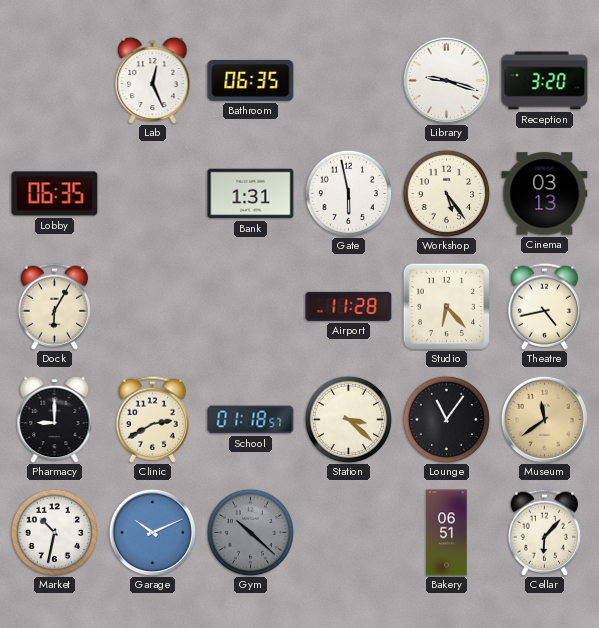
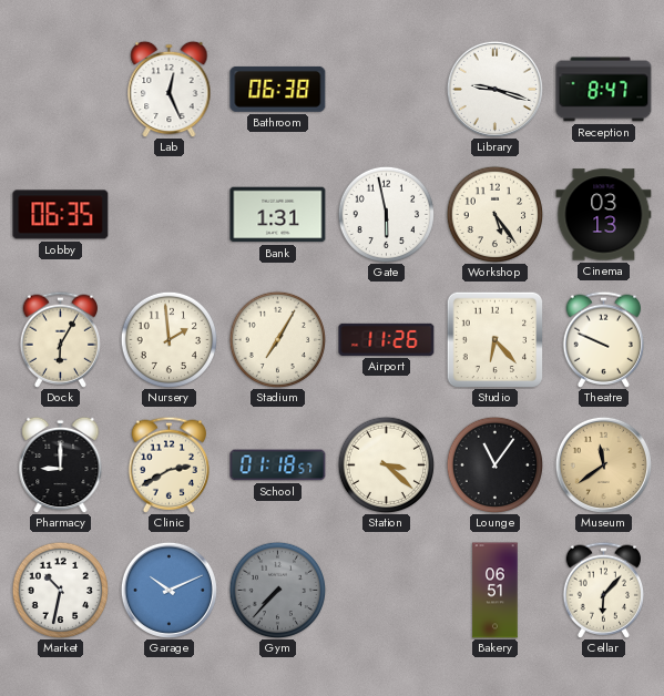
Bathroom: 06:35 -> 06:38 (278, 89)
Reception: 3:20 -> 8:47 (604, 90)
Nursery: none -> 1:59 (168, 339)
Stadium: none -> 7:05 (277, 339)
Airport: 11:28 -> 11:26 (387, 339)
Theatre: 4:43 -> 9:49 (604, 339)
Gym: 10:22 -> 7:37 (277, 590)
